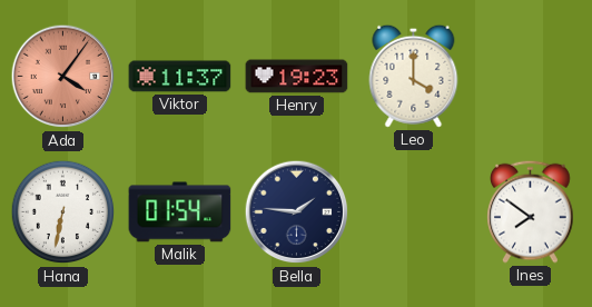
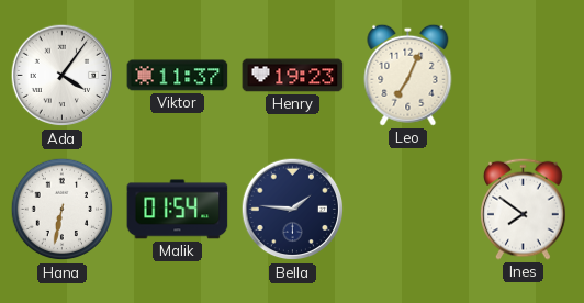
Ada dial: salmon -> white (63, 76)
Leo: 4:00 -> 7:04 (408, 75)
